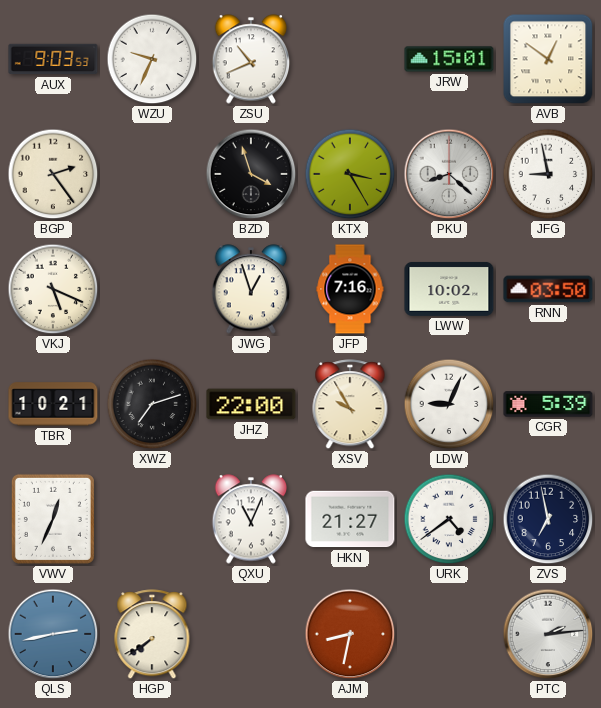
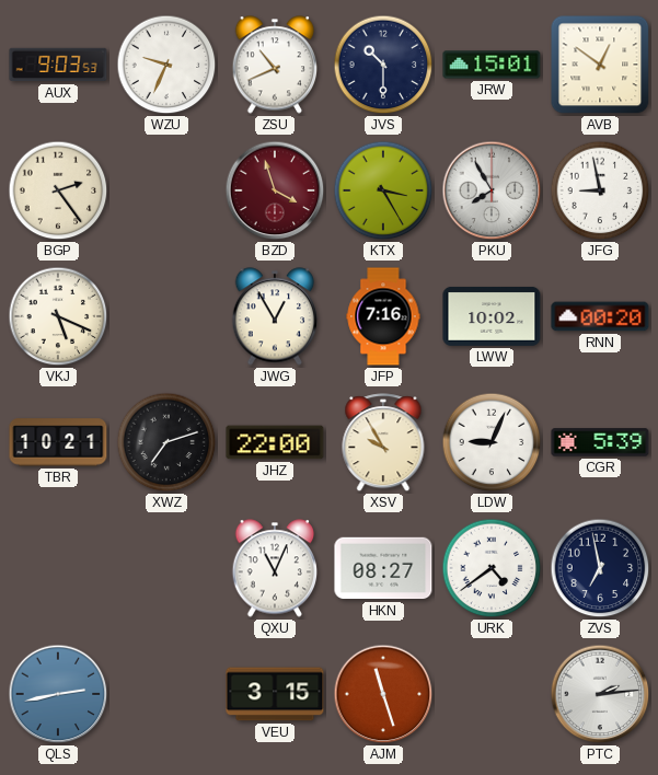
JVS: none -> 10:30 (383, 65)
BZD dial: black -> burgundy (275, 190)
PKU: 8:22 -> 7:55 (492, 190)
JWG: 12:57 -> 12:55 (275, 316)
RNN: 03:50 -> 00:20 (600, 316)
VWV: 12:34 -> none (53, 519)
HKN: 21:27 -> 08:27 (383, 568)
HGP: 7:39 -> none (152, 635)
VEU: none -> 3:15 (275, 694)
AJM: 8:32 -> 11:27 (383, 694)
